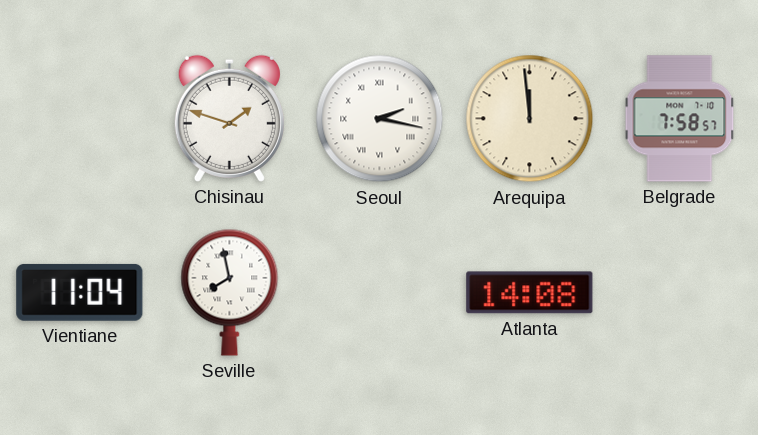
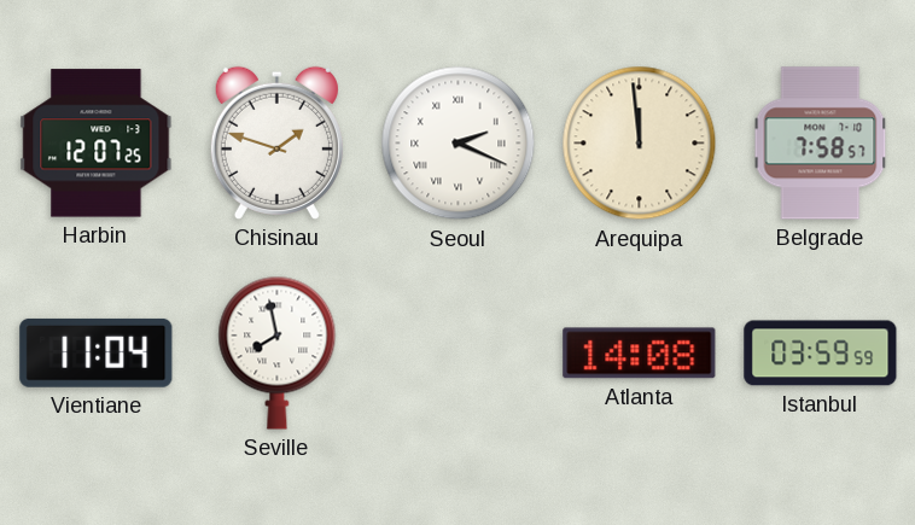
Harbin: none -> 12:07 (97, 144)
Seoul: 2:17 -> 2:19 (459, 144)
Istanbul: none -> 03:59 (821, 354)
